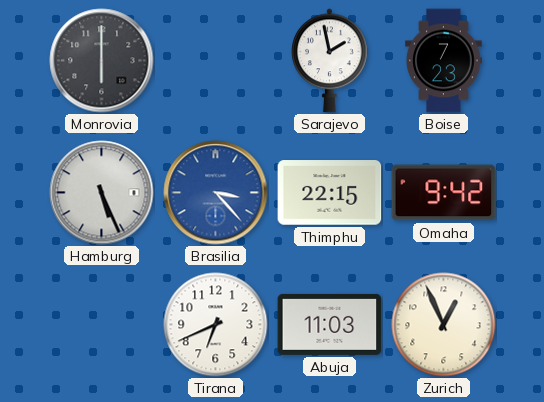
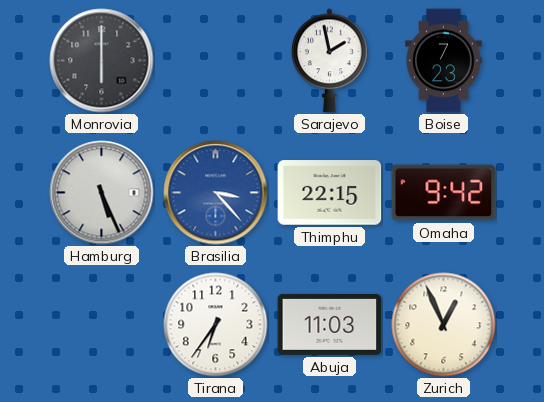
Tirana: 6:41 -> 6:36 (216, 325)
